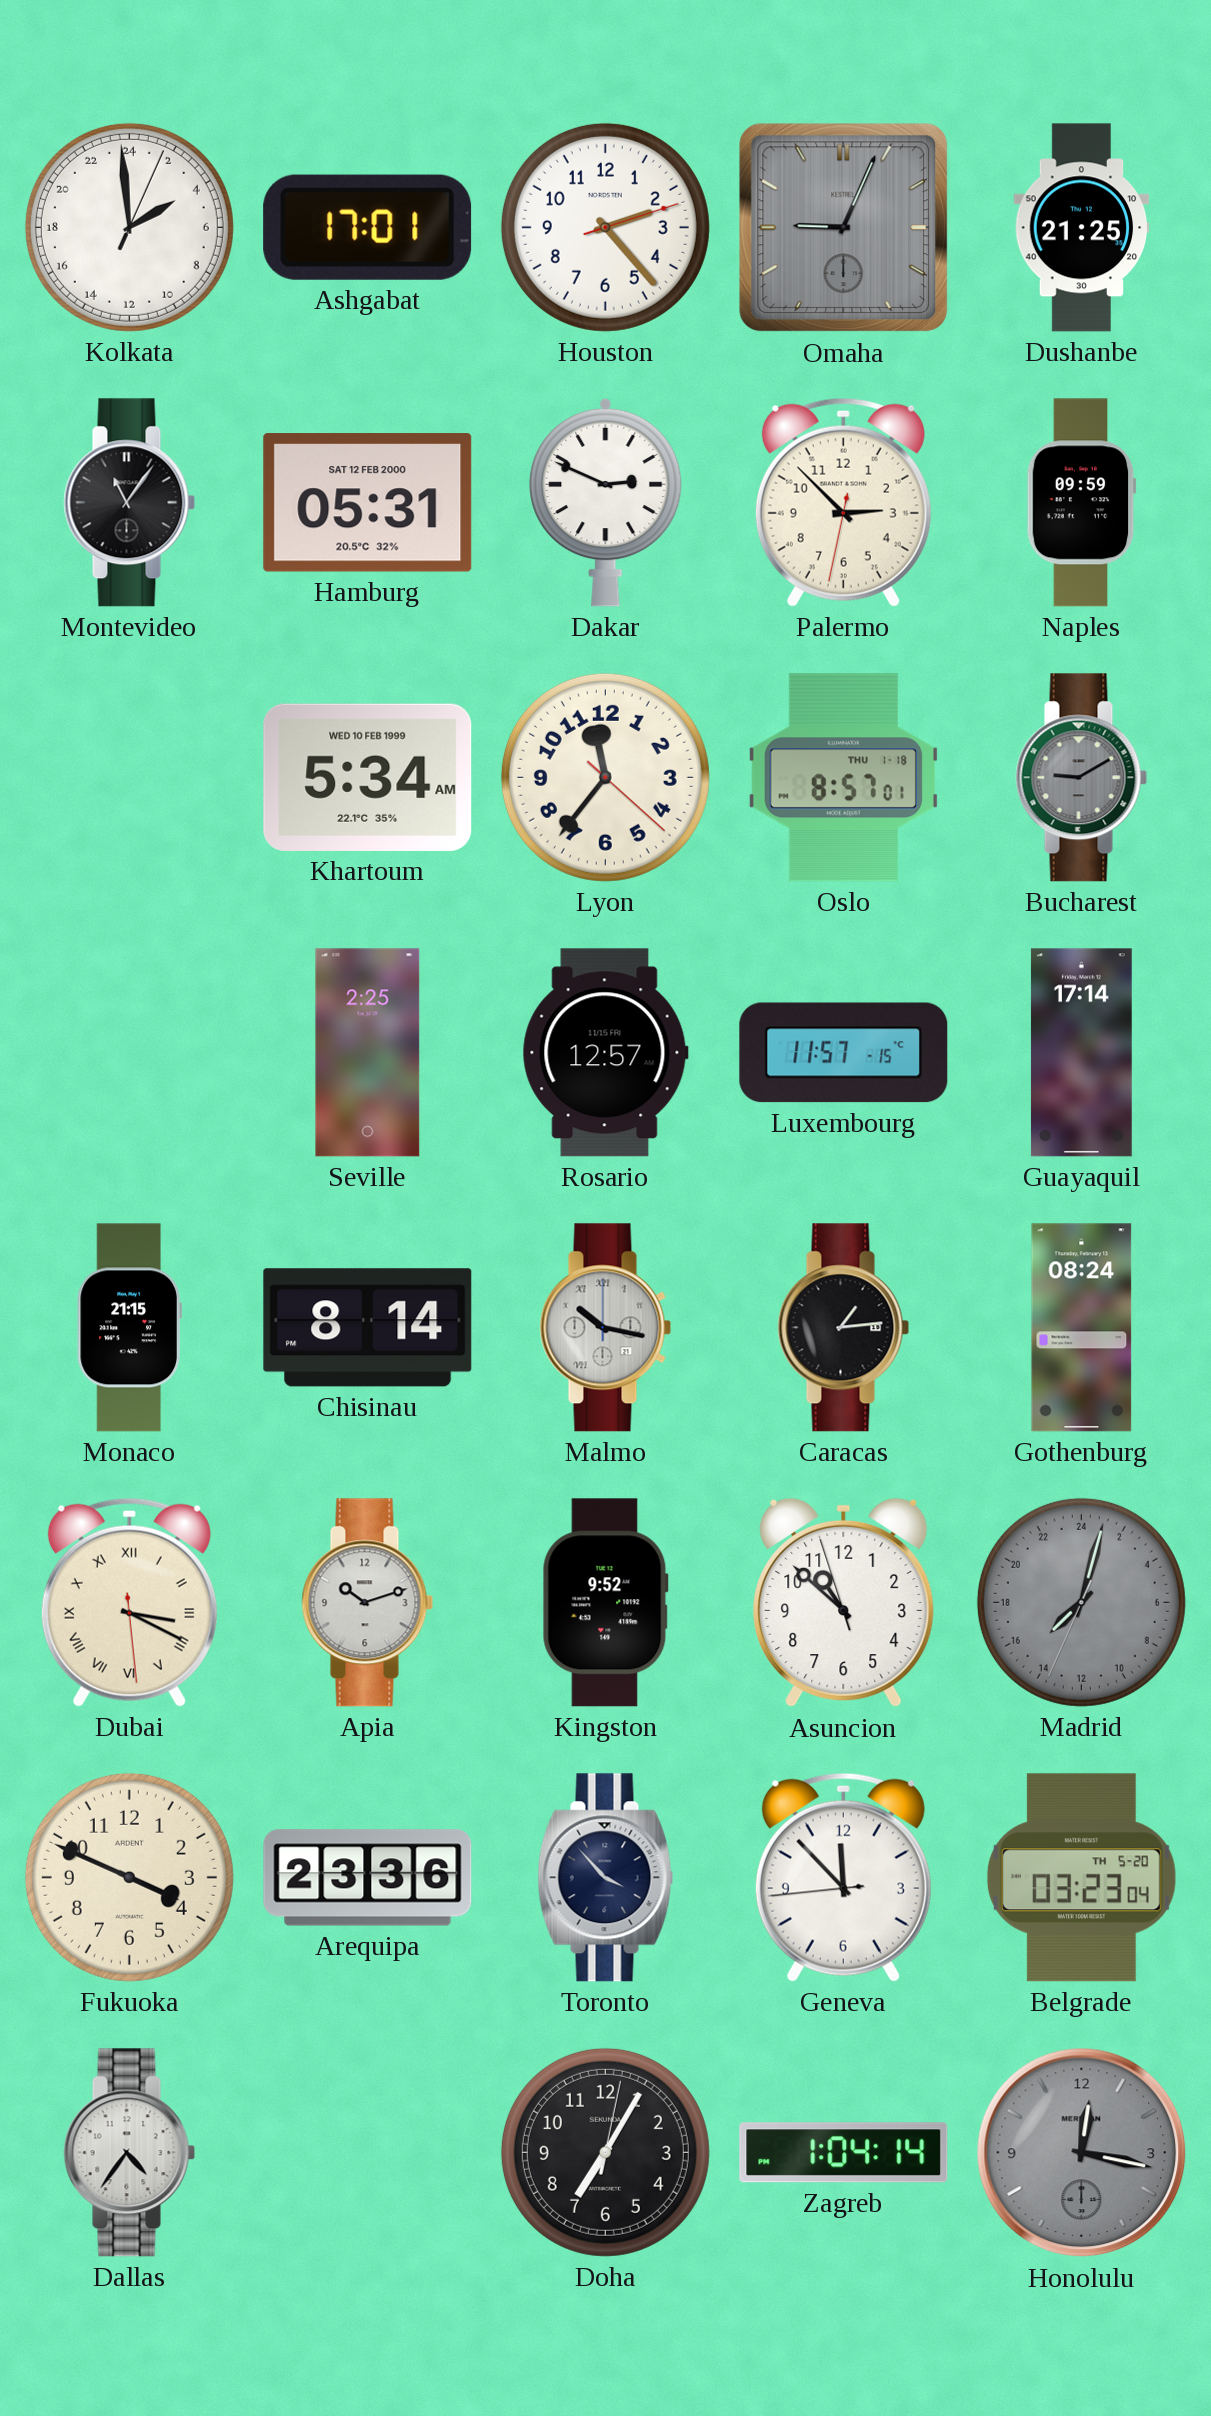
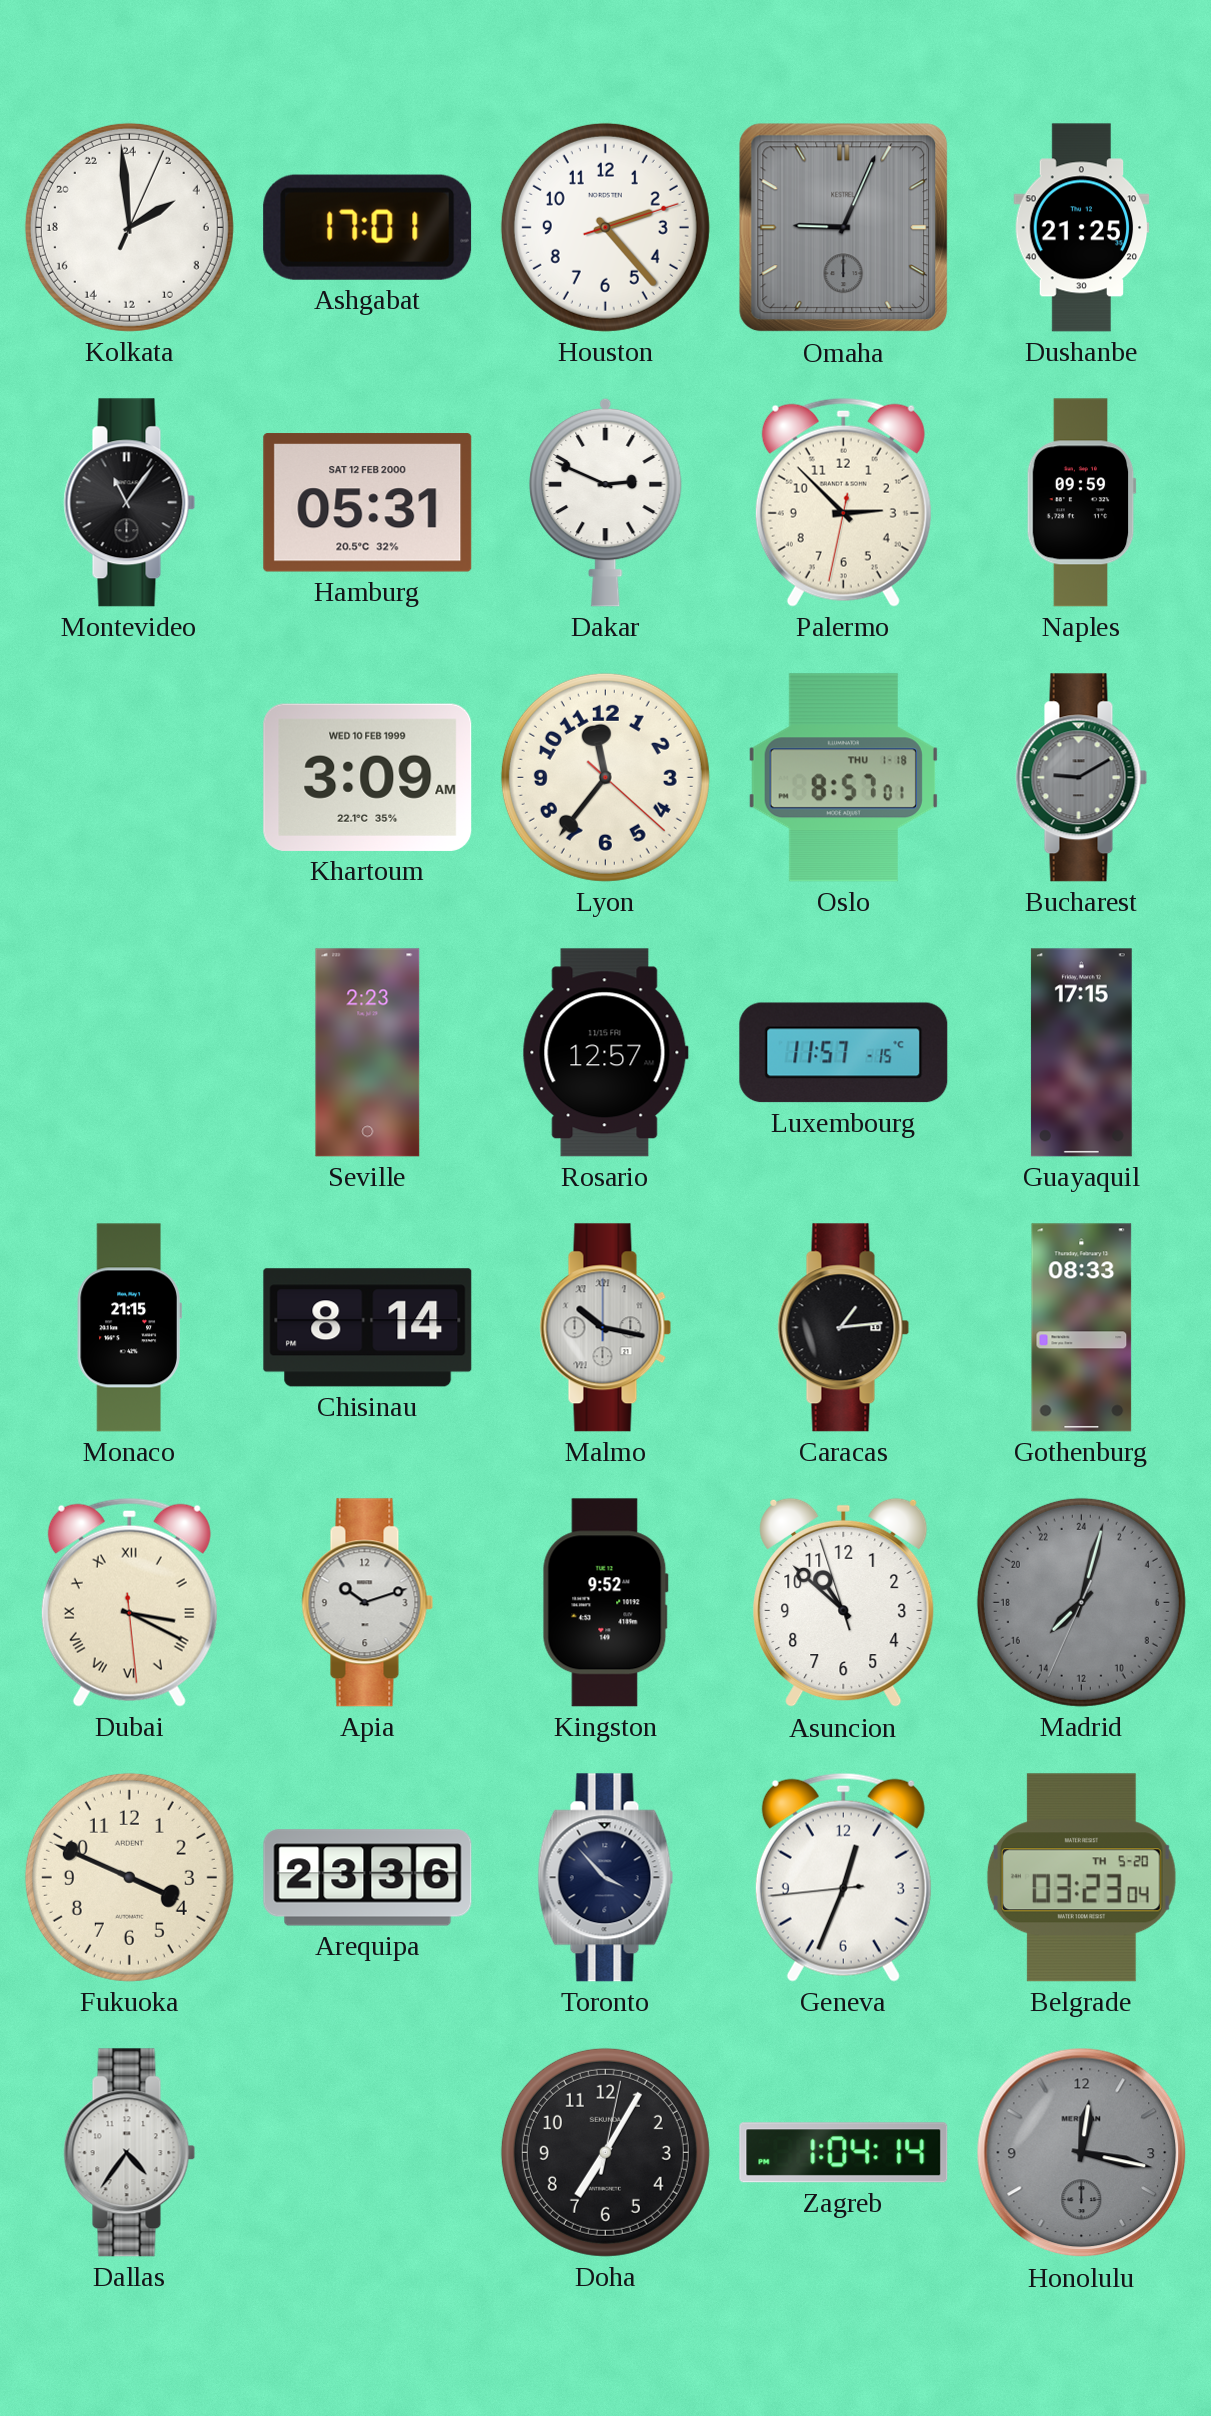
Khartoum: 5:34 -> 3:09 (368, 777)
Seville: 2:25 -> 2:23 (368, 1053)
Guayaquil: 17:14 -> 17:15 (1081, 1053)
Gothenburg: 08:24 -> 08:33 (1082, 1328)
Geneva: 11:52 -> 12:33 (843, 1877)
